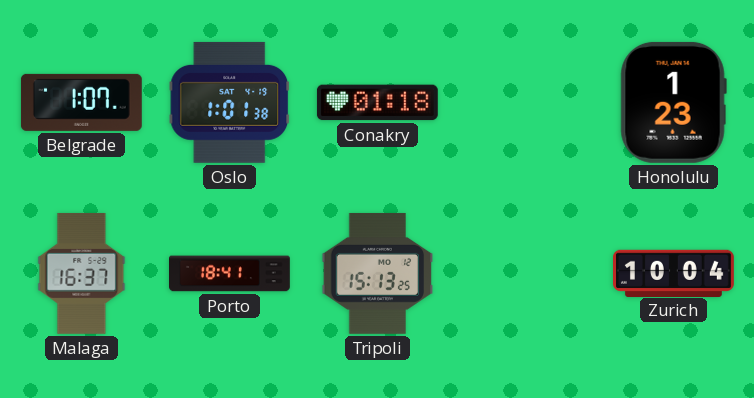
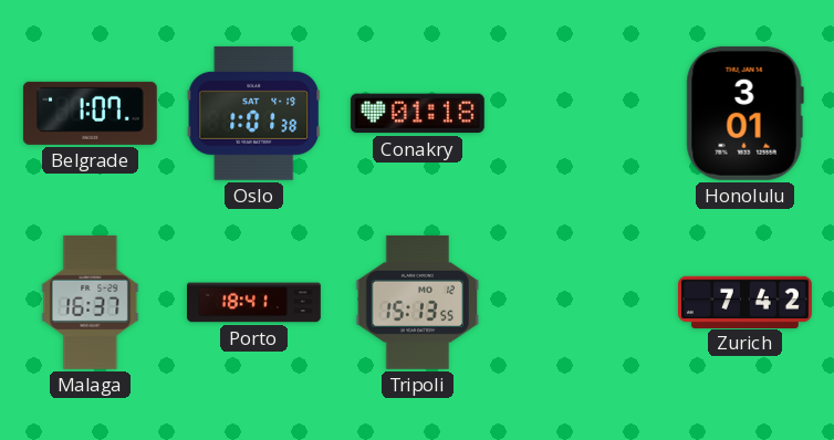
Honolulu: 1:23 -> 3:01 (744, 113)
Tripoli: 15:13:25 -> 15:13:55 (418, 302)
Zurich: 10:04 -> 7:42 (746, 302)
